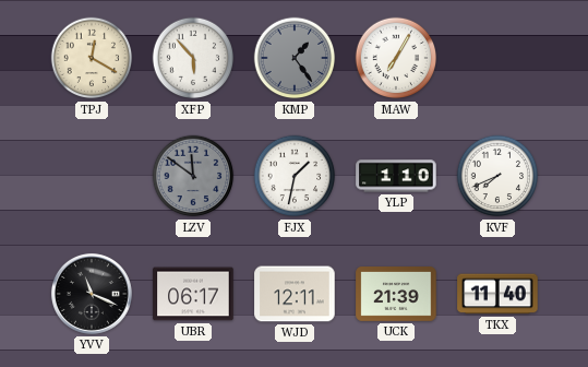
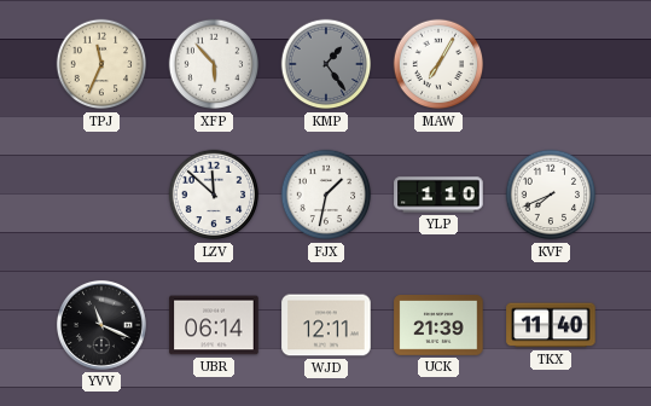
TPJ: 12:20 -> 11:34 (101, 64)
LZV: 11:51 -> 11:52 (214, 195)
LZV dial: grey -> white (214, 195)
UBR: 06:17 -> 06:14 (214, 325)
